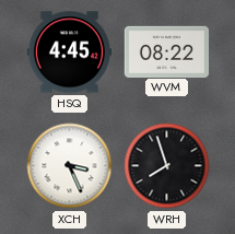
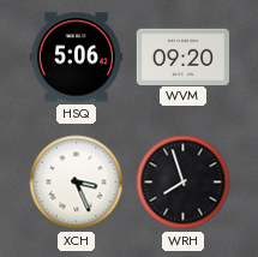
HSQ: 4:45 -> 5:06 (76, 58)
WVM: 08:22 -> 09:20 (182, 56)
